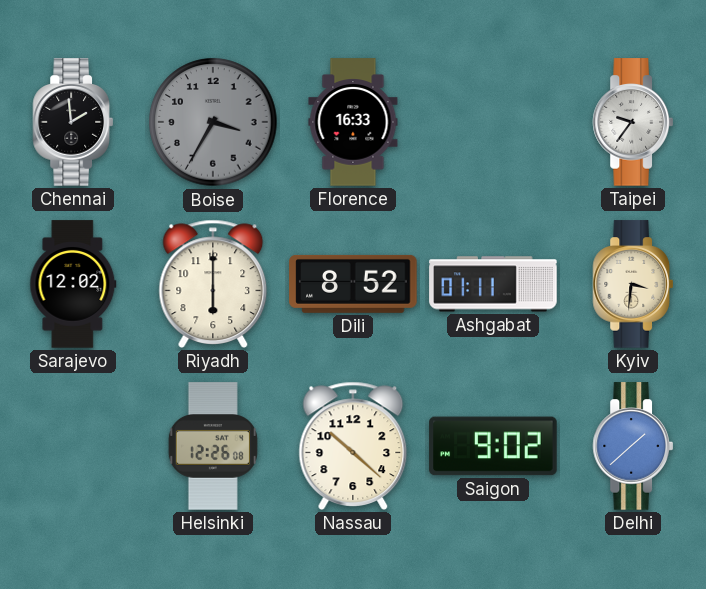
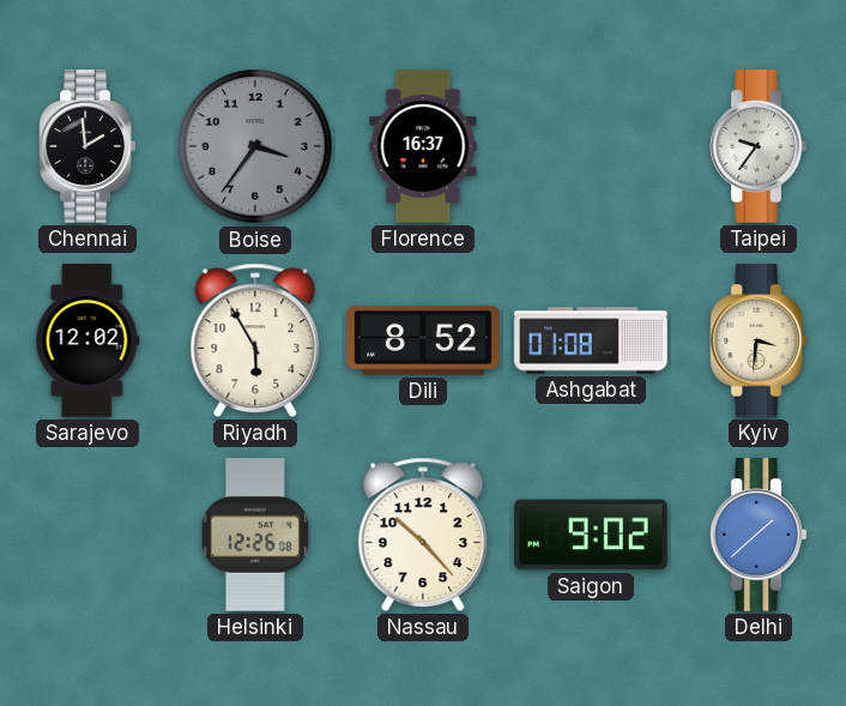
Boise: 3:35 -> 3:36 (255, 146)
Florence: 16:33 -> 16:37 (423, 146)
Riyadh: 6:00 -> 5:55 (255, 340)
Ashgabat: 01:11 -> 01:08 (591, 340)
Nassau: 10:22 -> 10:23 (423, 535)
